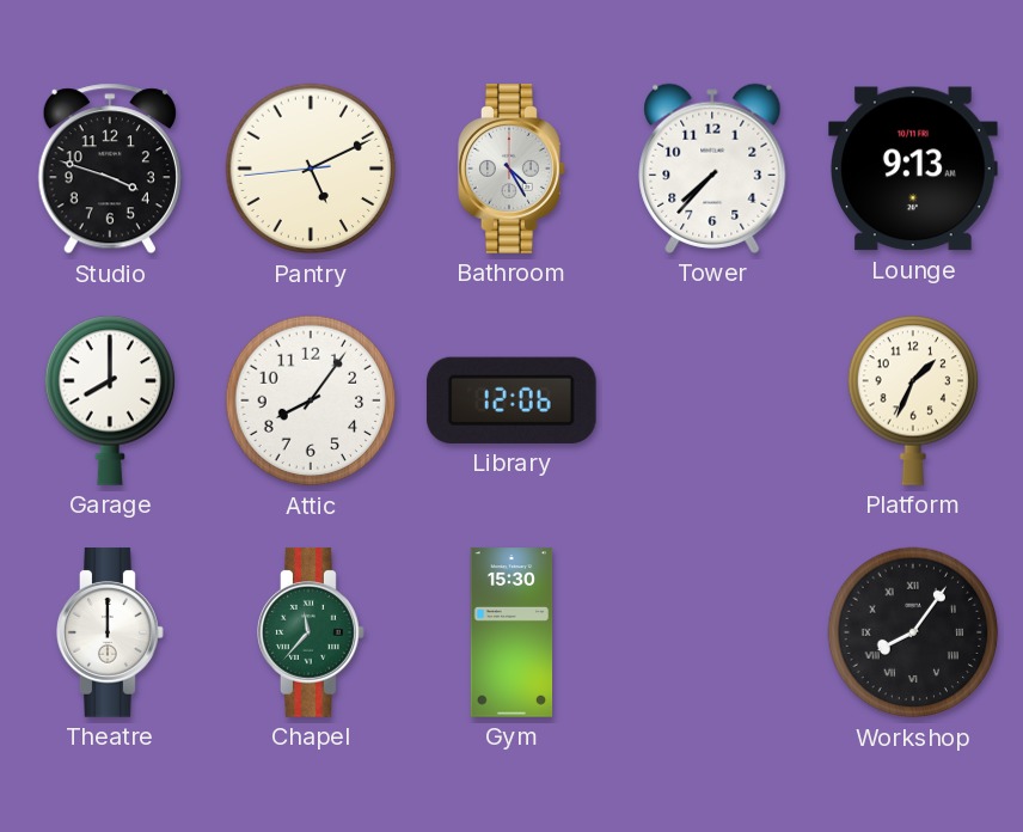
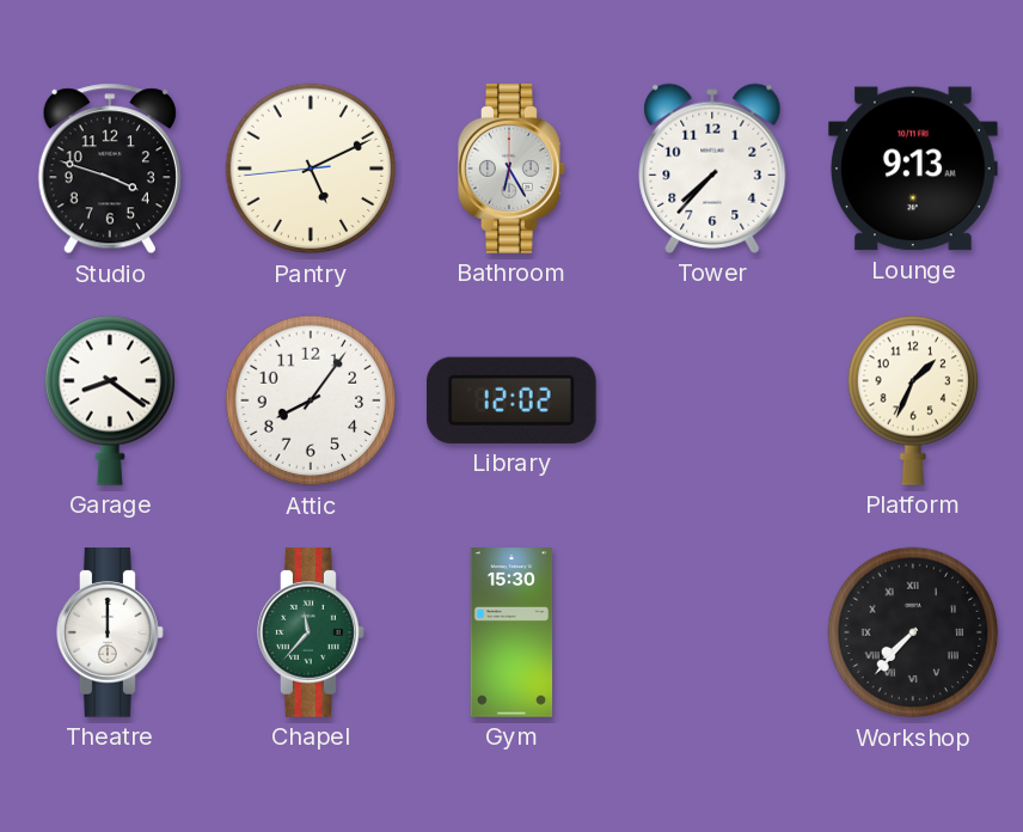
Bathroom: 4:25 -> 6:25 (511, 169)
Garage: 8:00 -> 8:21 (110, 400)
Library: 12:06 -> 12:02 (511, 400)
Workshop: 8:06 -> 7:37 (913, 632)
